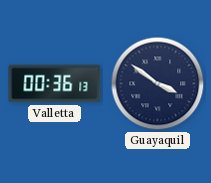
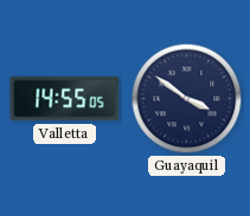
Valletta: 00:36 -> 14:55 (65, 99)
